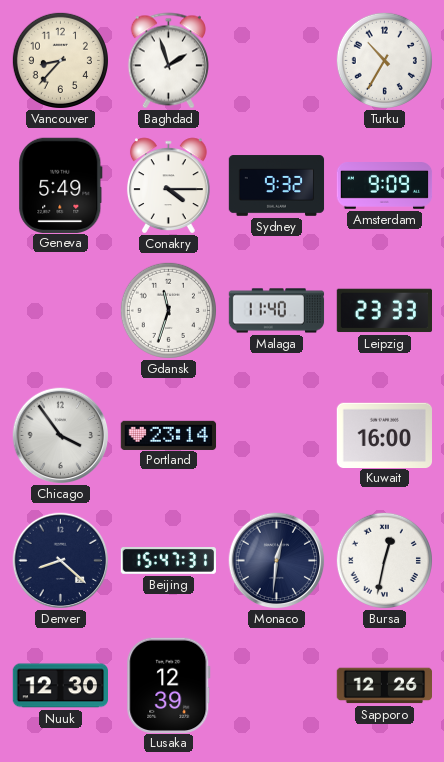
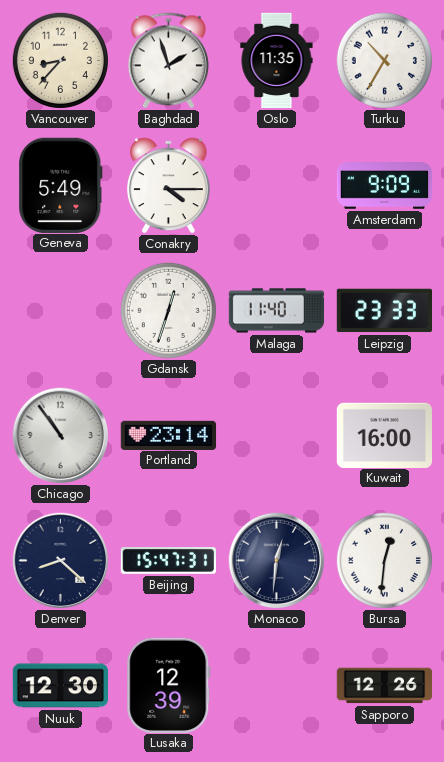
Oslo: none -> 11:35 (277, 61)
Sydney: 9:32 -> none (277, 186)
Gdansk: 11:33 -> 12:33 (168, 310)
Chicago: 3:54 -> 10:54 (61, 436)
Bursa: 12:32 -> 12:31 (384, 560)
